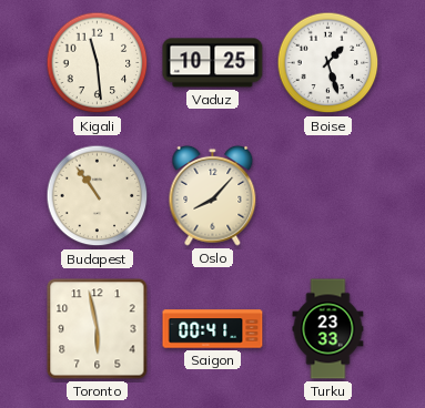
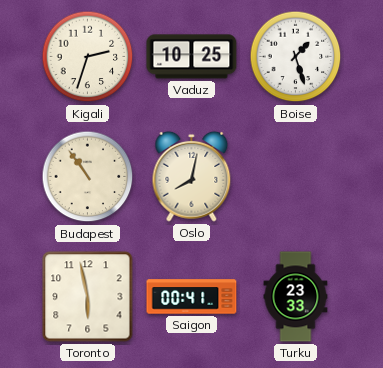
Kigali: 11:29 -> 2:33 (88, 57)
Oslo: 8:07 -> 8:02 (192, 176)
